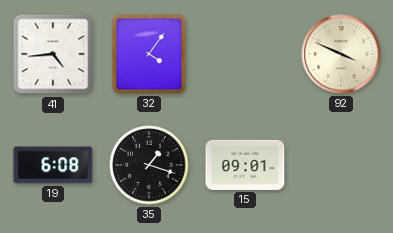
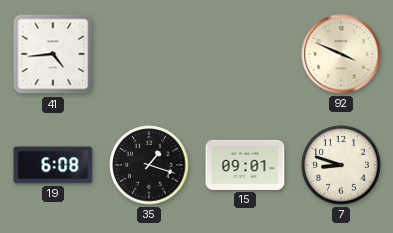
32: 4:06 -> none (149, 54)
7: none -> 8:48 (341, 165)
